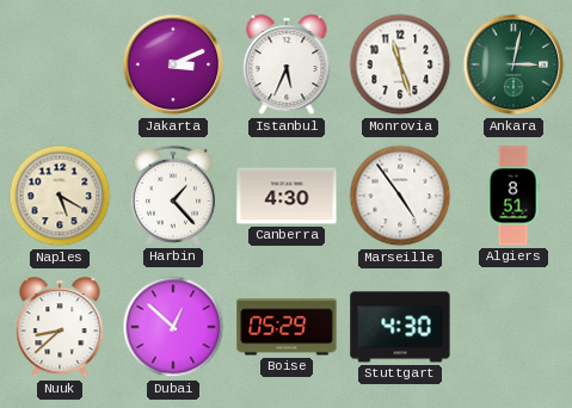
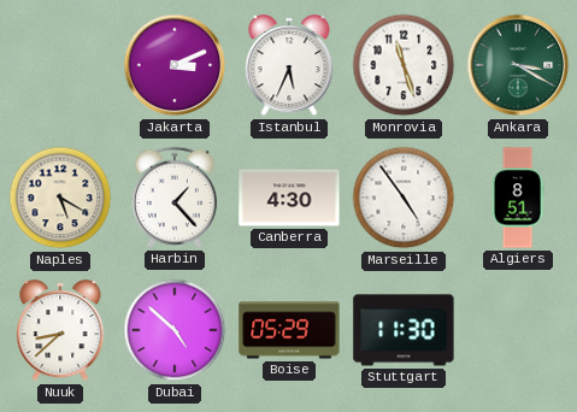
Ankara: 3:02 -> 3:20 (518, 65)
Dubai: 12:52 -> 4:52 (175, 330)
Stuttgart: 4:30 -> 11:30 (404, 330)
